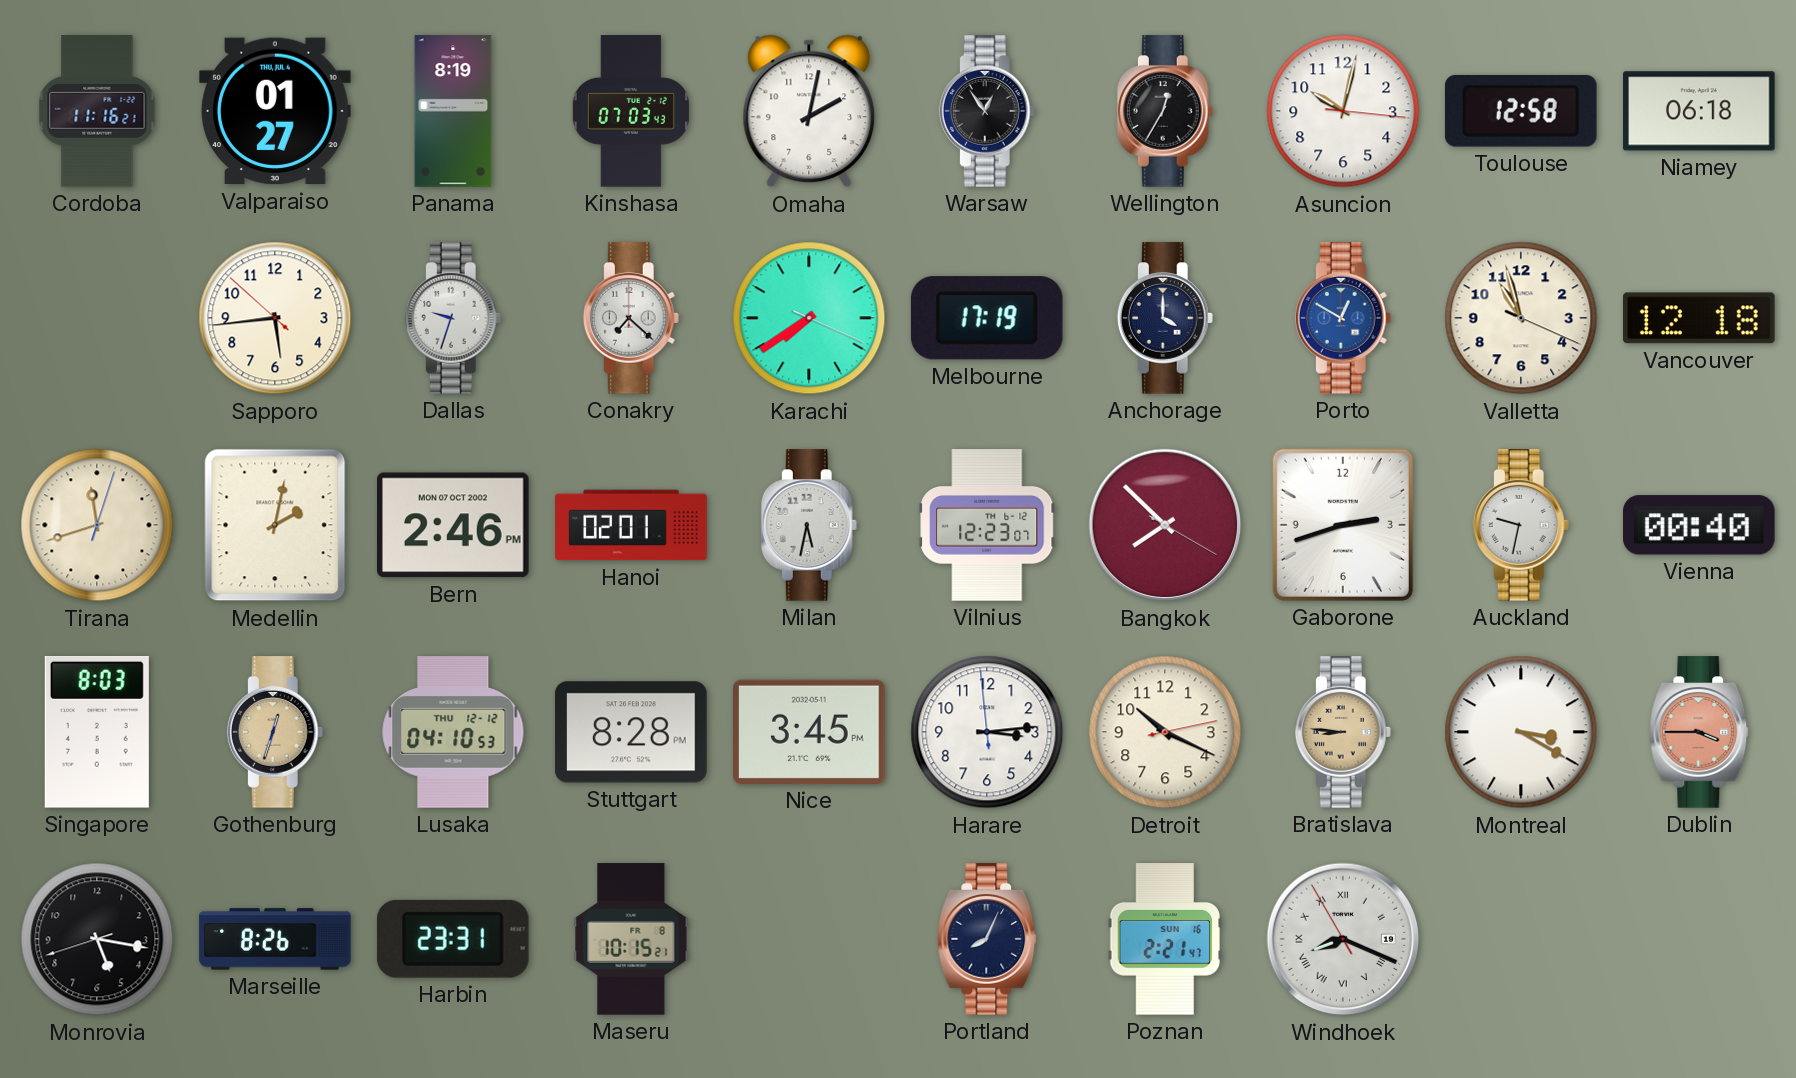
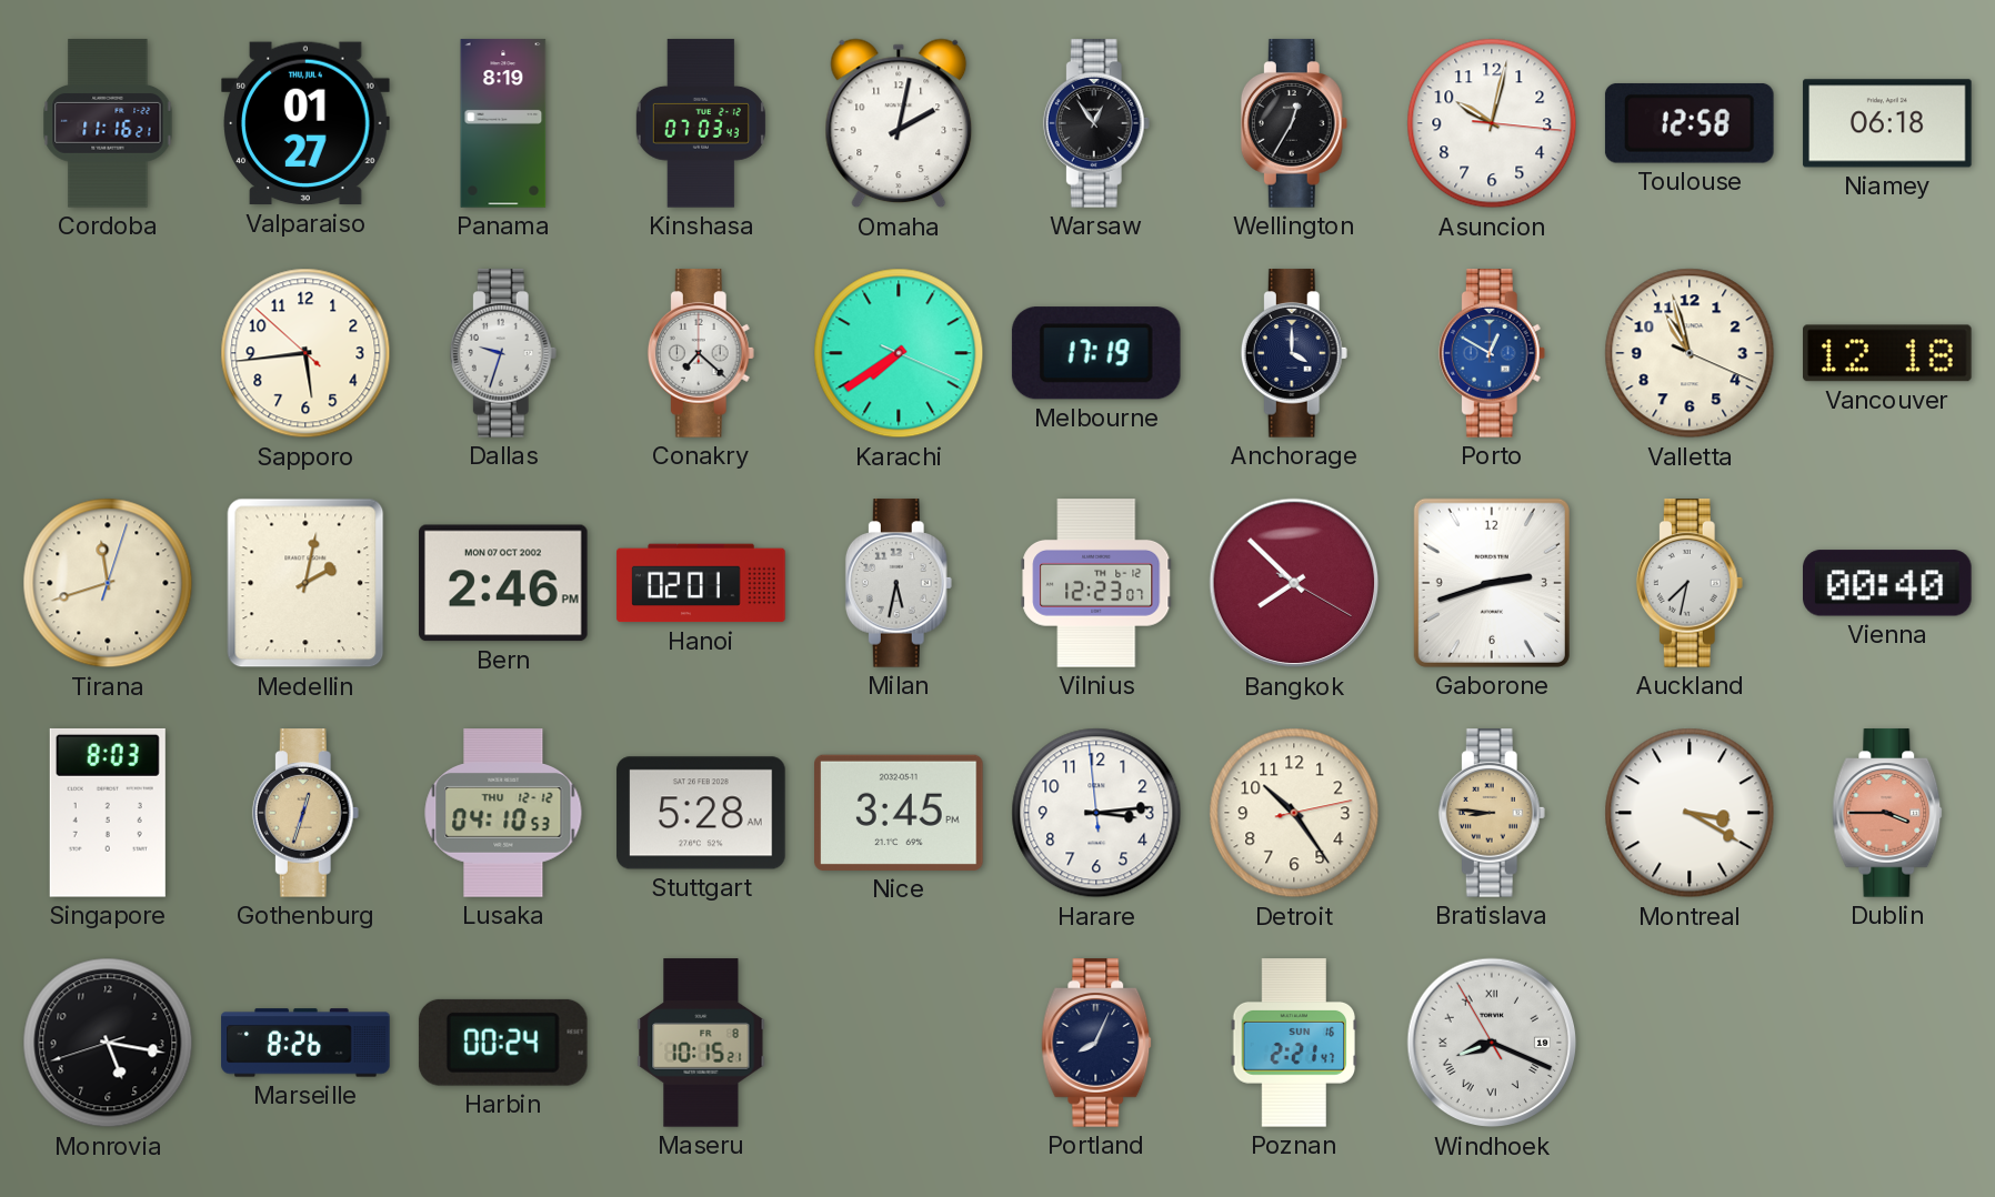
Auckland: 9:32 -> 7:32 (1690, 583)
Stuttgart: 8:28 -> 5:28 (701, 813)
Detroit: 10:19 -> 10:24 (1294, 813)
Harbin: 23:31 -> 00:24 (503, 1043)
